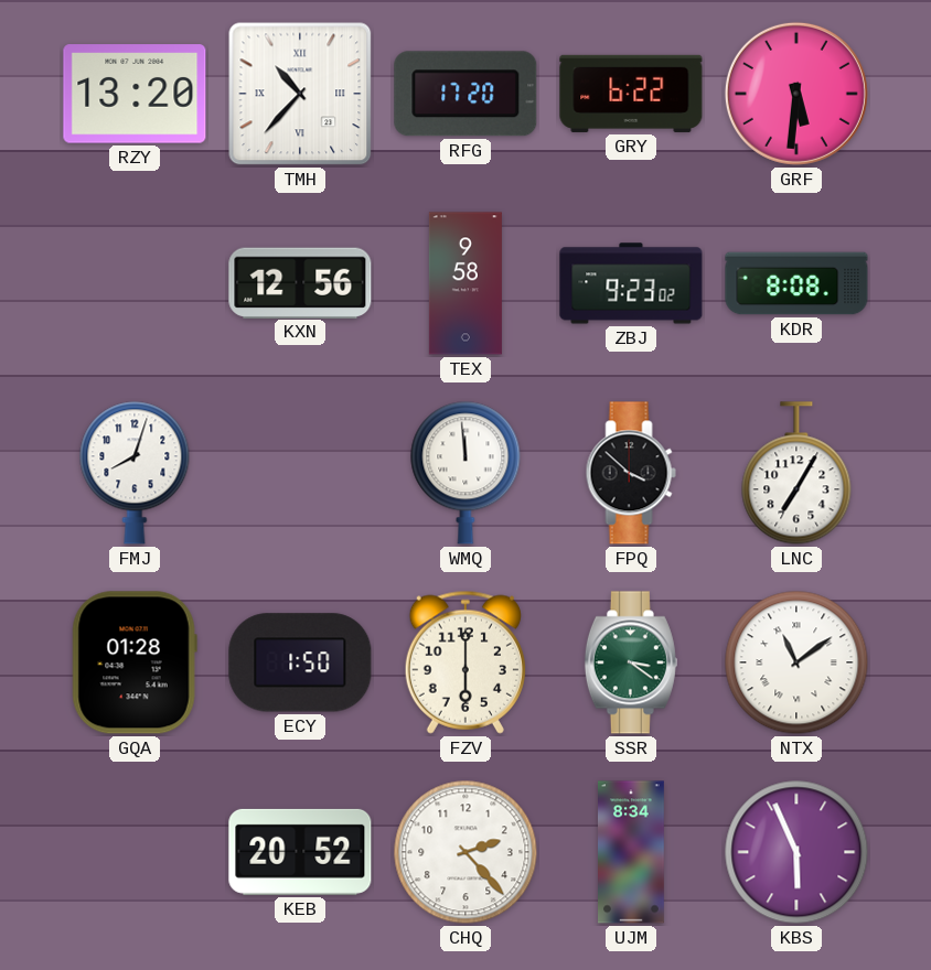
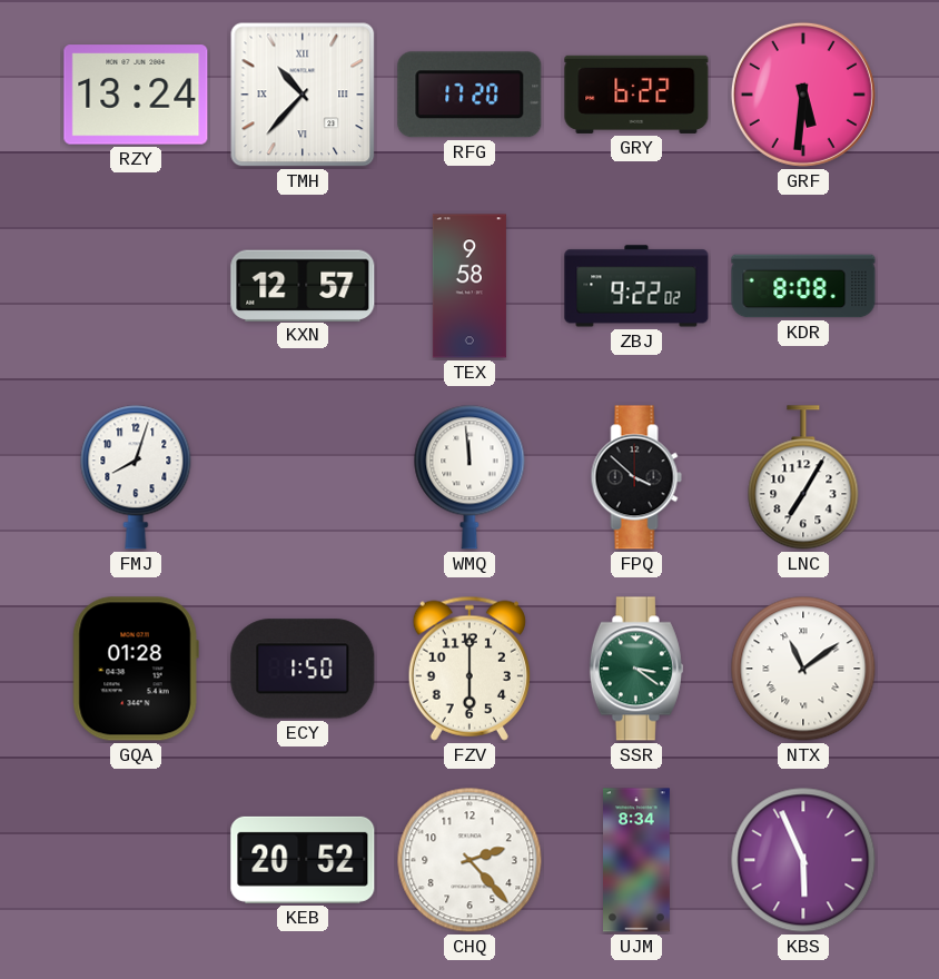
RZY: 13:20 -> 13:24 (136, 95)
KXN: 12:56 -> 12:57 (303, 285)
ZBJ: 9:23 -> 9:22 (636, 286)
